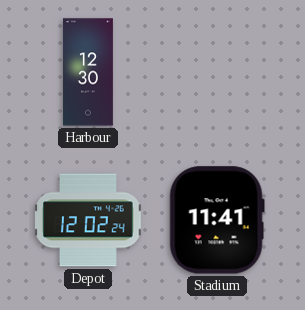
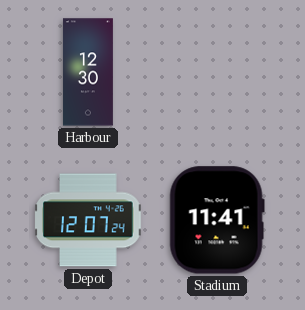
Depot: 12:02 -> 12:07 (88, 220)
